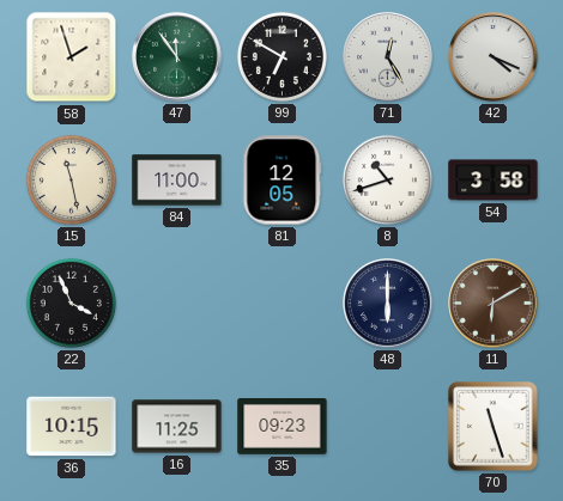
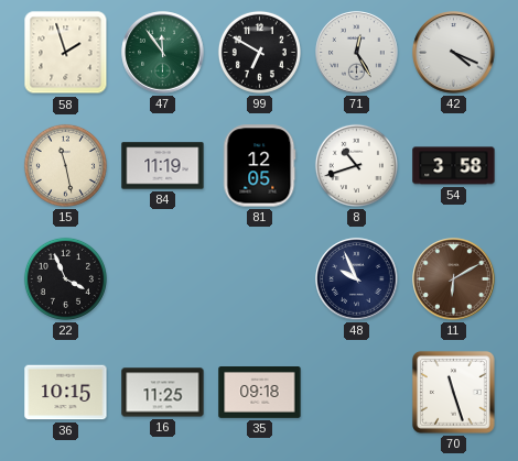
84: 11:00 -> 11:19 (163, 166)
48: 6:00 -> 9:56 (357, 279)
35: 09:23 -> 09:18 (260, 393)
